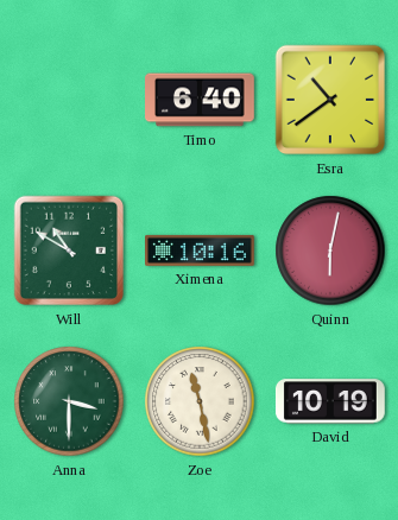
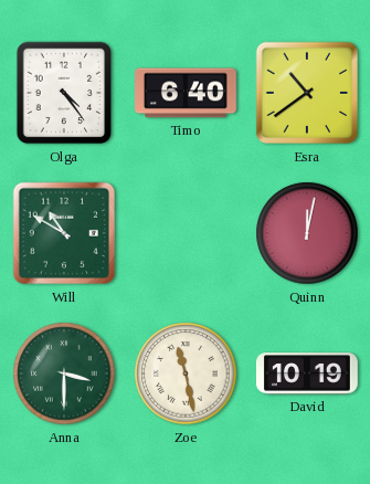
Olga: none -> 4:24 (64, 93)
Ximena: 10:16 -> none (201, 251)
Quinn: 6:02 -> 12:02 (307, 233)
